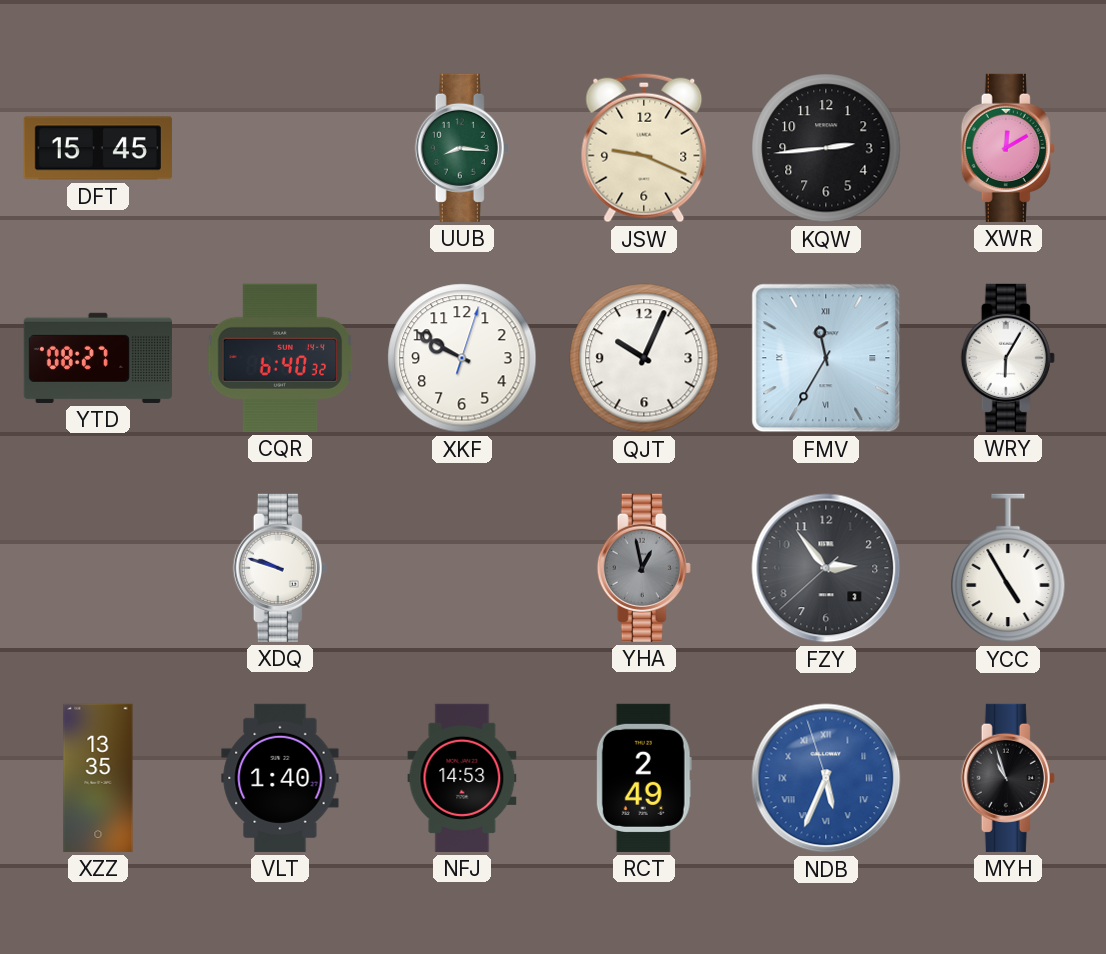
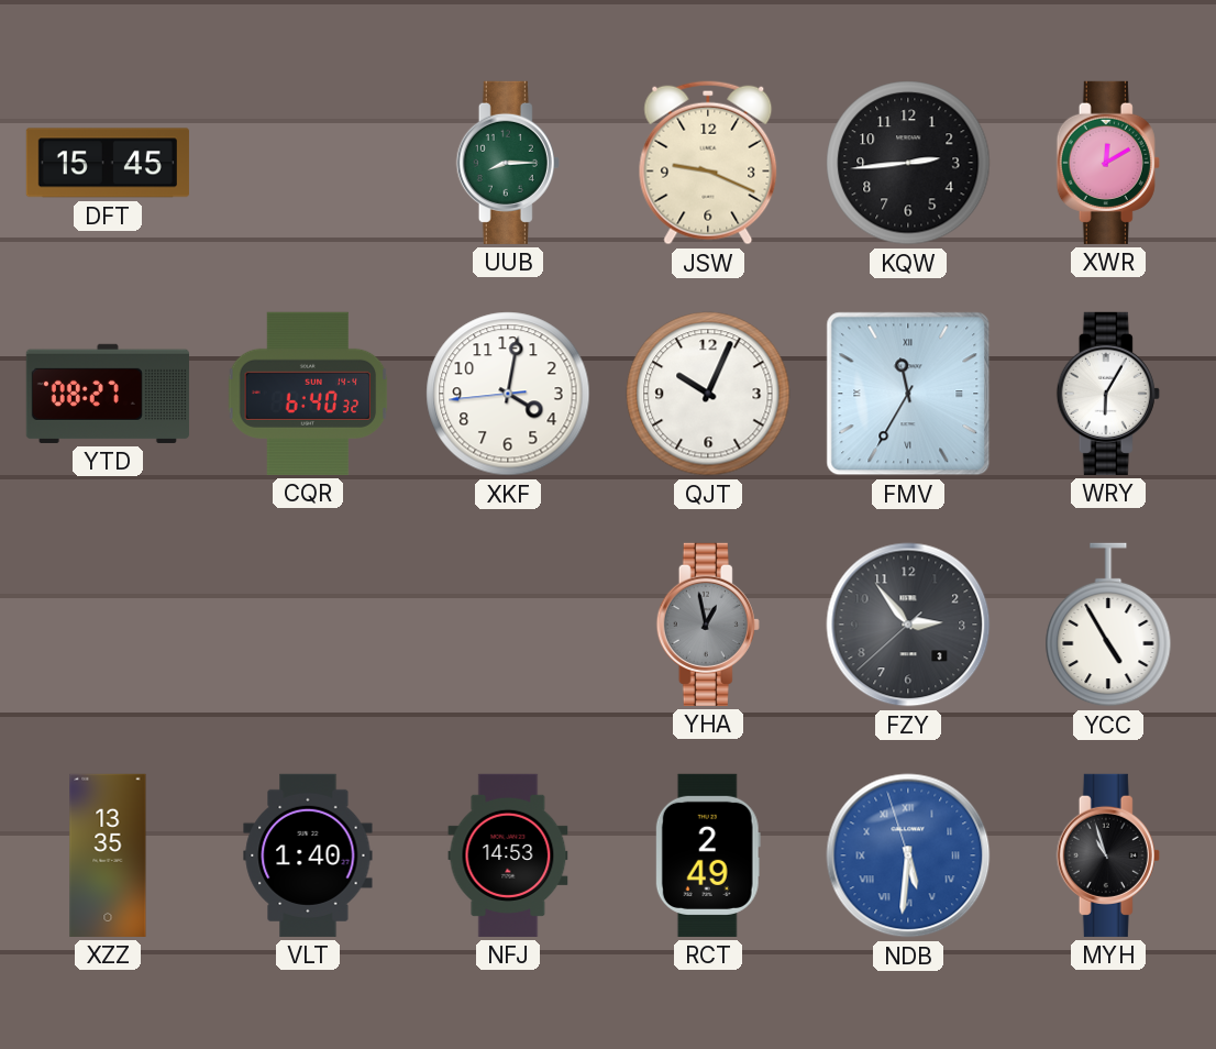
UUB: 8:16 -> 8:15 (508, 163)
XKF: 9:50 -> 4:01 (508, 394)
XDQ: 9:48 -> none (280, 568)
NDB: 5:33 -> 5:30 (908, 855)
